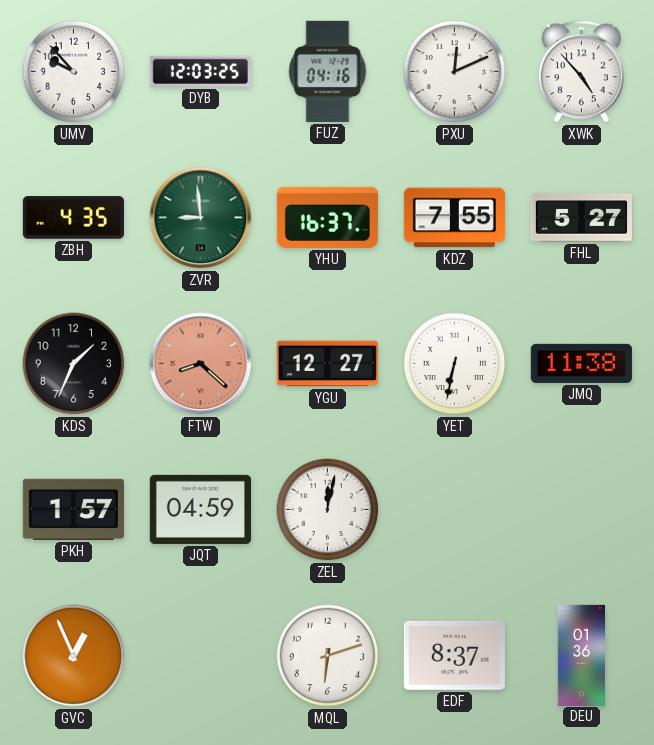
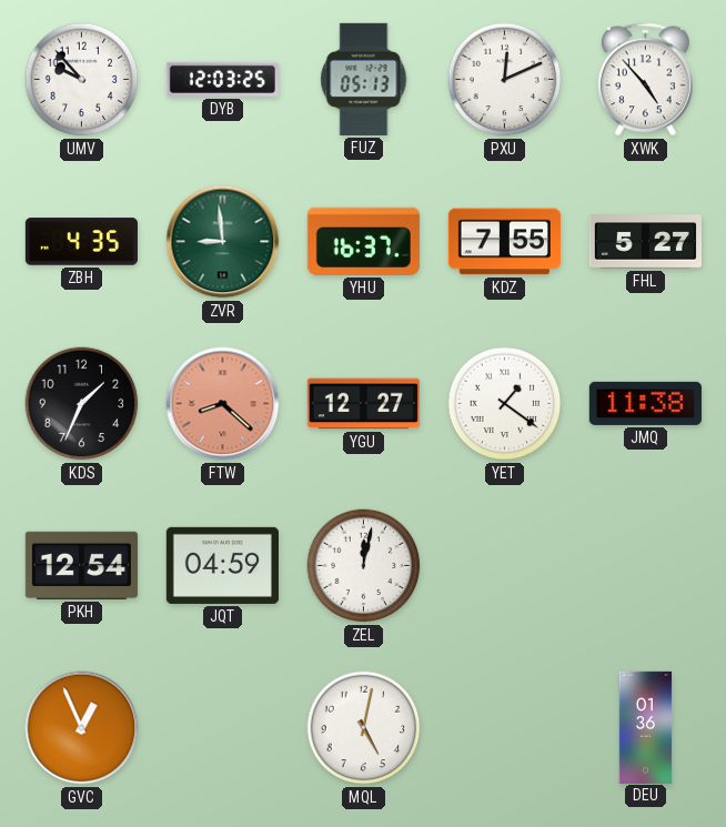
FUZ: 04:16 -> 05:13 (364, 79)
YET: 6:32 -> 1:21 (505, 404)
PKH: 1:57 -> 12:54 (81, 565)
MQL: 6:12 -> 5:02 (364, 728)
EDF: 8:37 -> none (454, 655)
